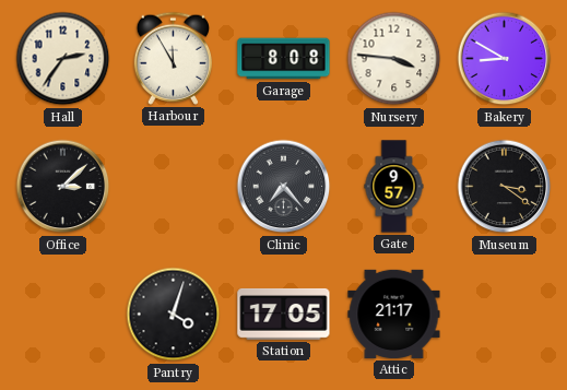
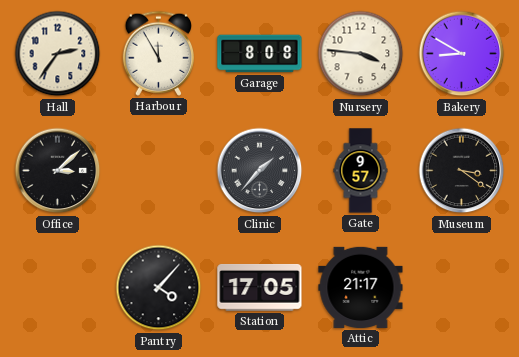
Clinic: 7:23 -> 1:37 (260, 171)
Pantry: 4:03 -> 4:07 (159, 288)
